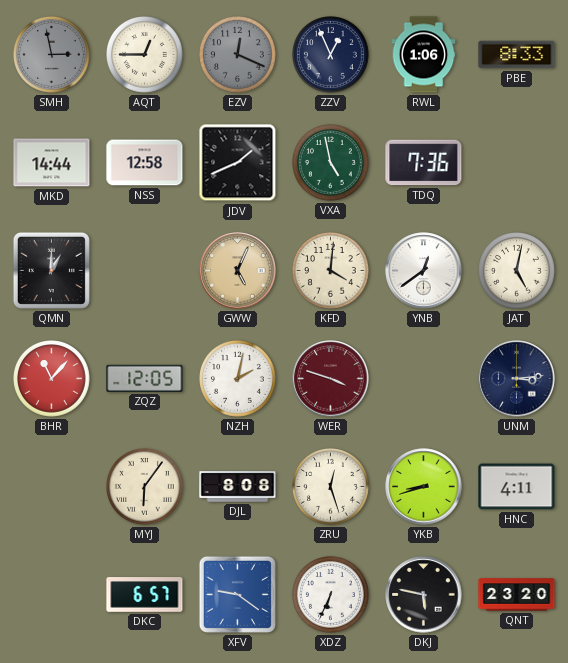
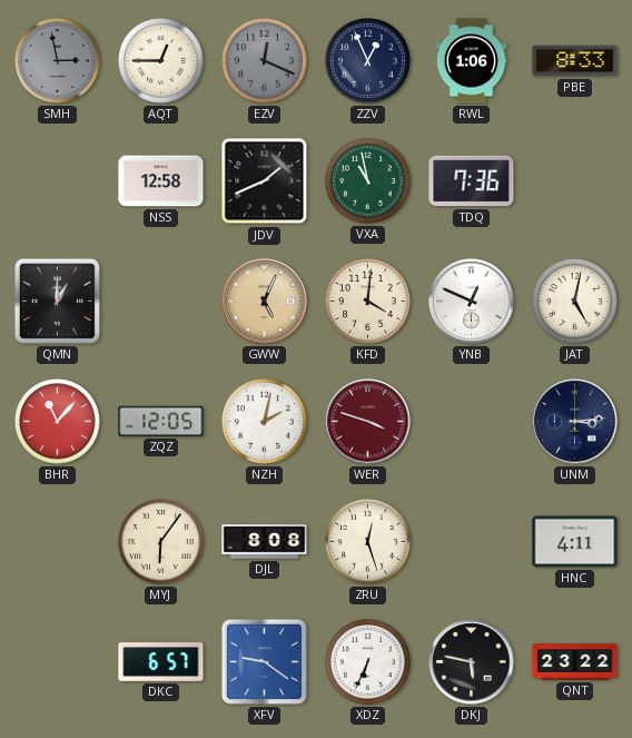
MKD: 14:44 -> none (52, 163)
VXA: 4:58 -> 10:58 (368, 181)
YNB: 12:39 -> 12:49 (472, 302)
YKB: 8:42 -> none (424, 487)
QNT: 23:20 -> 23:22 (575, 662)
